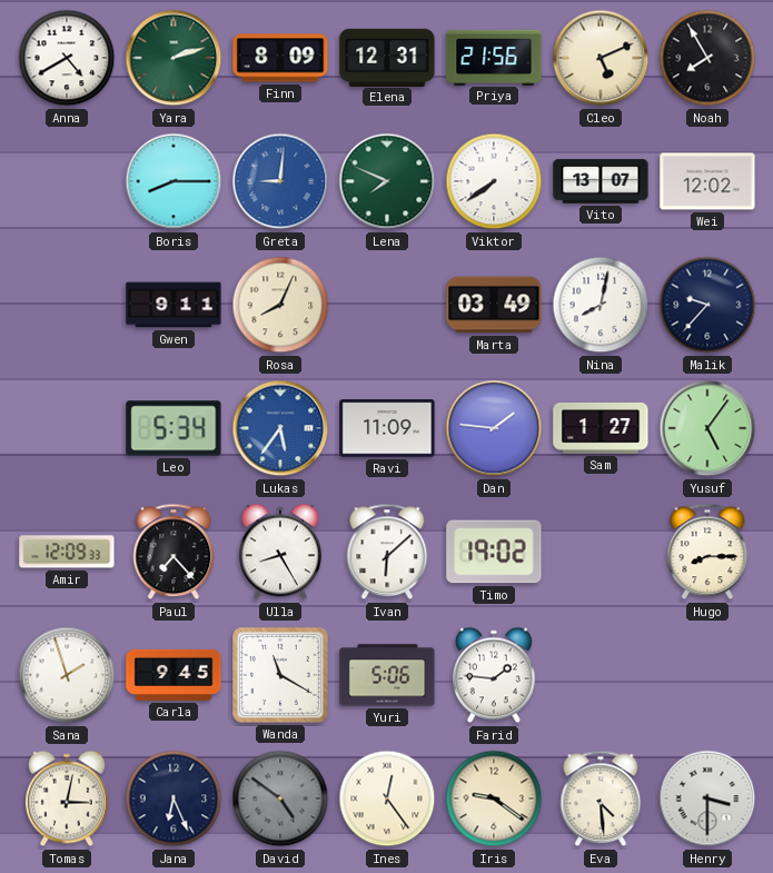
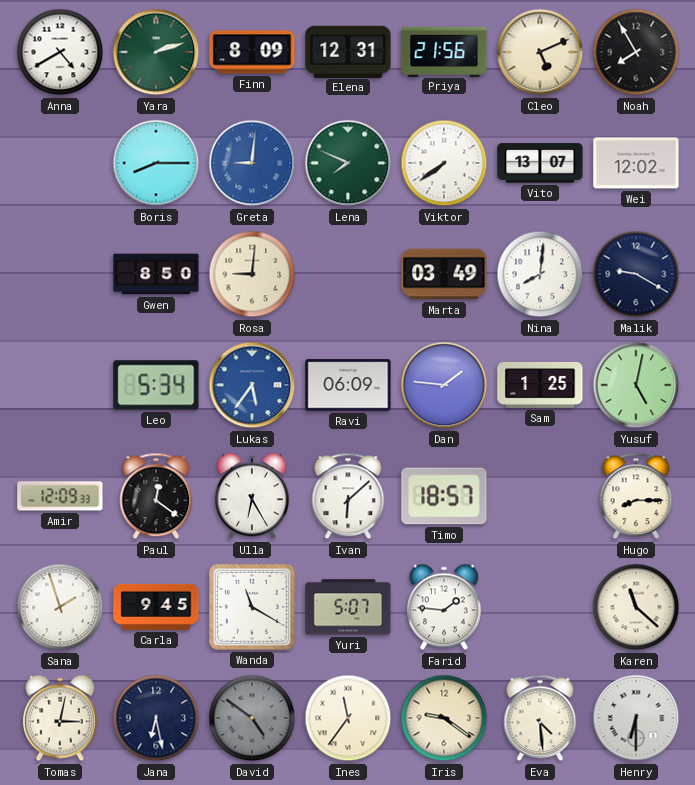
Gwen: 9:11 -> 8:50 (156, 274)
Rosa: 8:04 -> 9:01 (252, 274)
Nina: 8:02 -> 8:01 (540, 274)
Malik: 9:37 -> 9:20 (636, 274)
Ravi: 11:09 -> 06:09 (348, 385)
Sam: 1:27 -> 1:25 (540, 385)
Yusuf: 5:06 -> 5:02 (636, 385)
Paul: 7:23 -> 12:21 (156, 496)
Ulla: 8:25 -> 6:25 (253, 496)
Timo: 19:02 -> 18:57 (444, 496)
Yuri: 5:06 -> 5:07 (348, 607)
Karen: none -> 11:22 (636, 607)
Jana: 6:26 -> 6:28 (156, 718)
Ines: 12:24 -> 11:36 (348, 718)
Henry: 3:30 -> 6:30 (636, 718)
